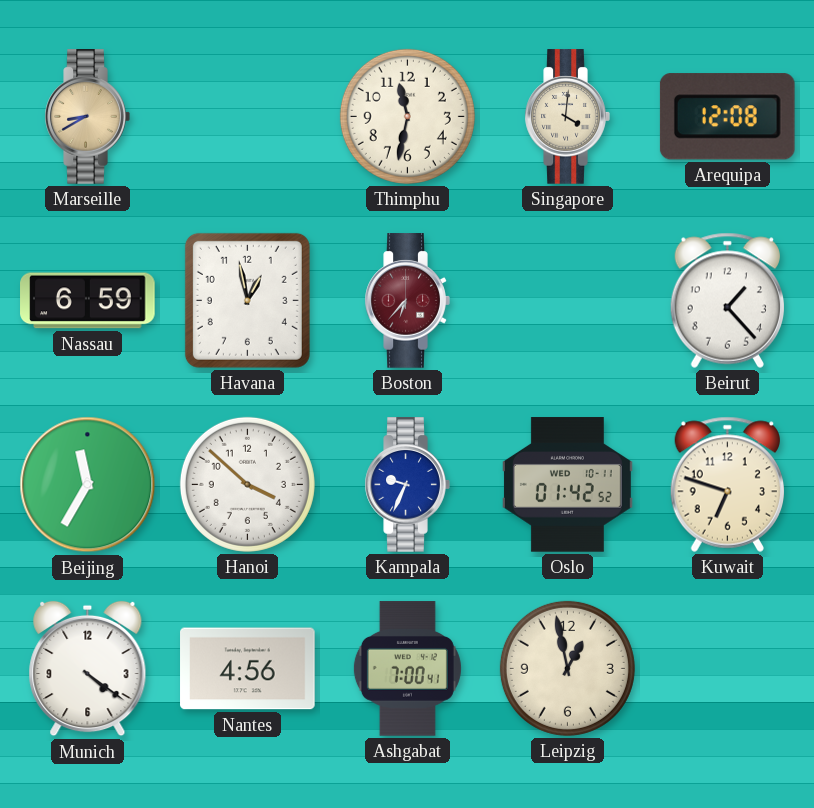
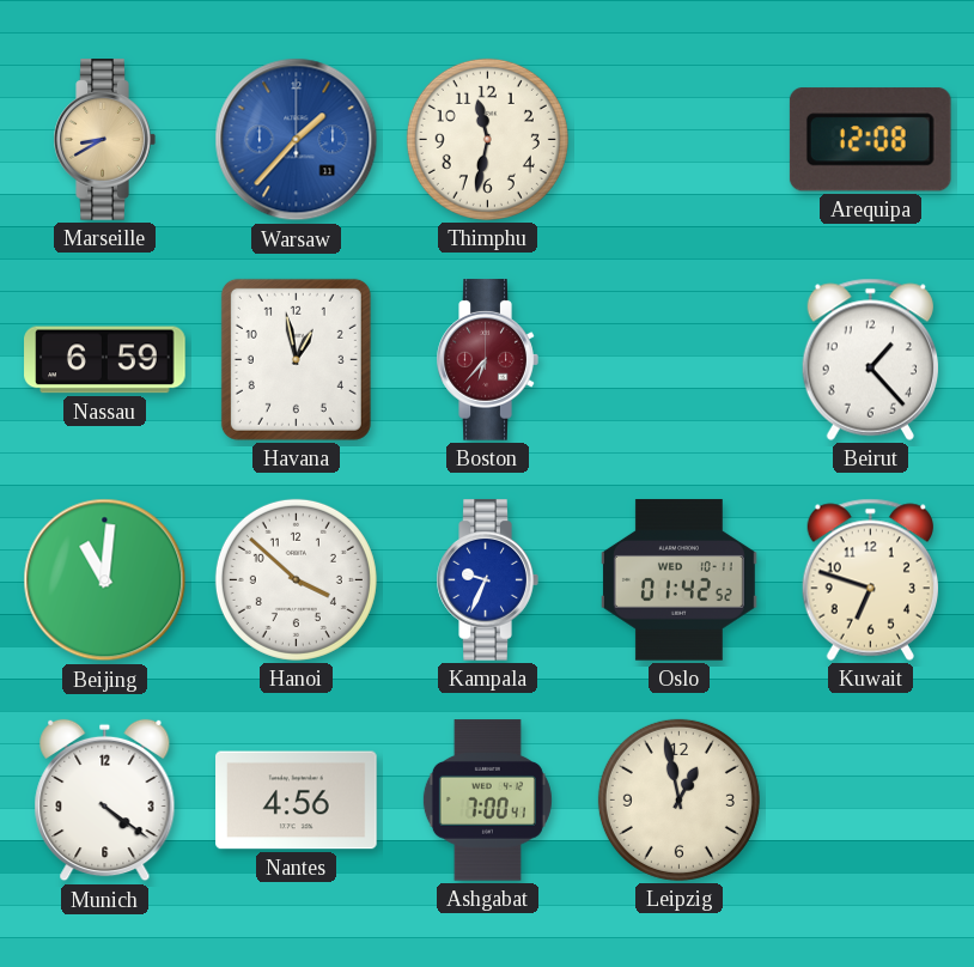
Warsaw: none -> 1:37 (297, 140)
Singapore: 4:01 -> none (567, 117)
Beijing: 11:35 -> 11:01 (105, 580)
